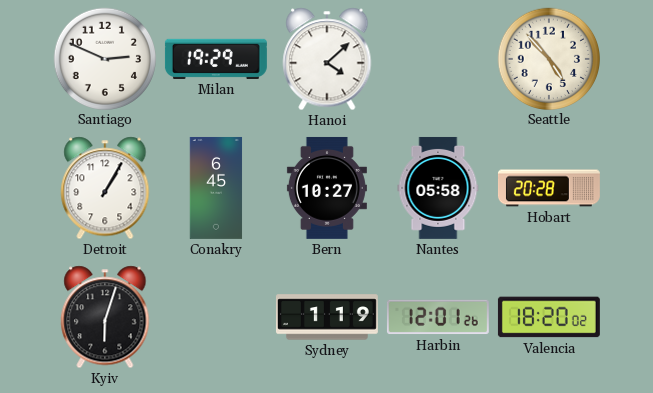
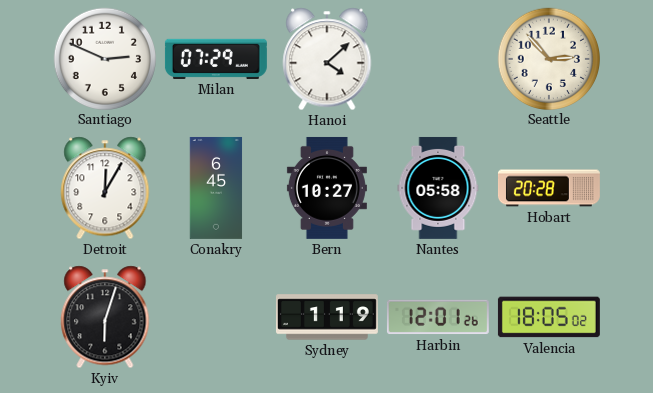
Milan: 19:29 -> 07:29 (216, 59)
Seattle: 4:53 -> 2:53 (548, 58)
Detroit: 1:05 -> 12:05 (105, 188)
Valencia: 18:20 -> 18:05 (549, 317)
